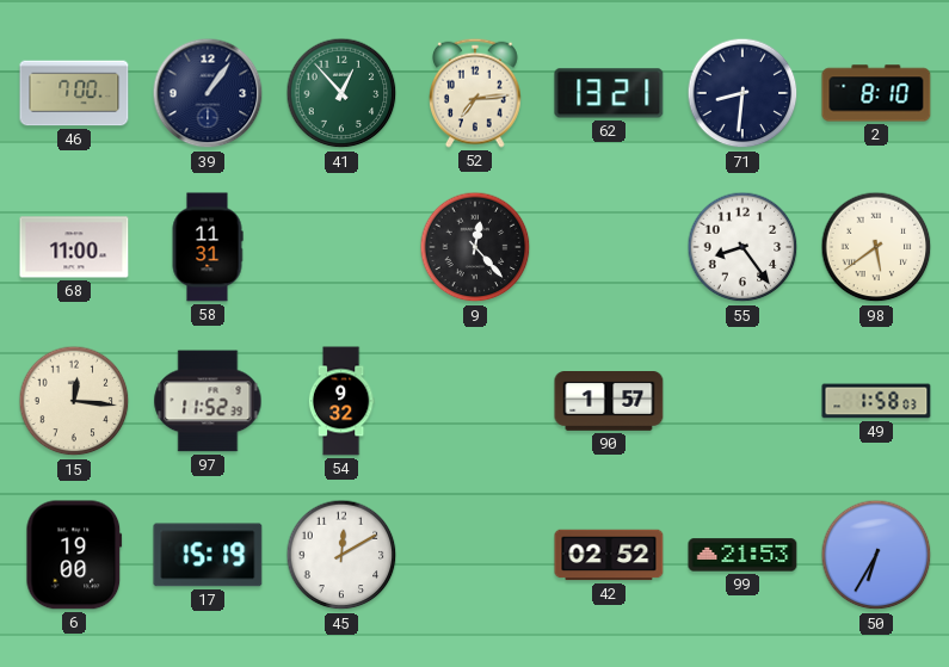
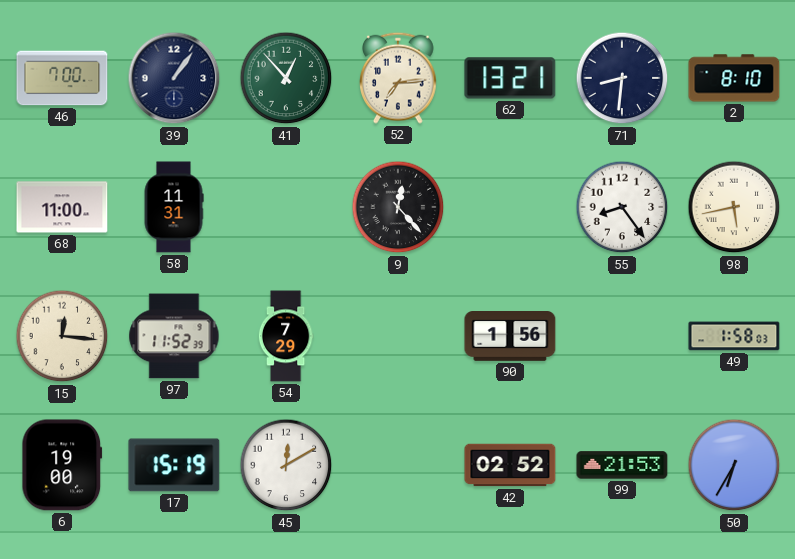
98: 5:39 -> 5:43 (734, 207)
54: 9:32 -> 7:29 (286, 336)
90: 1:57 -> 1:56 (510, 337)
